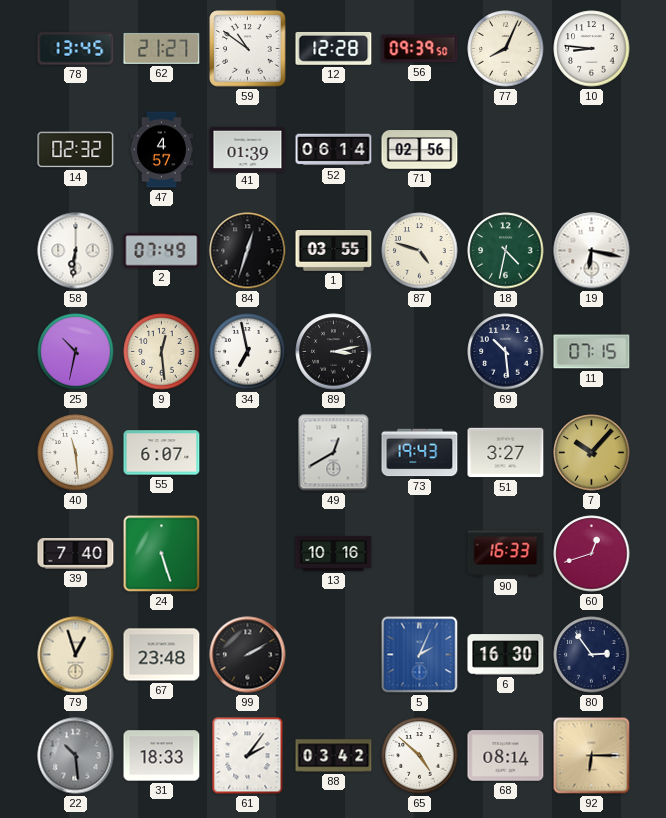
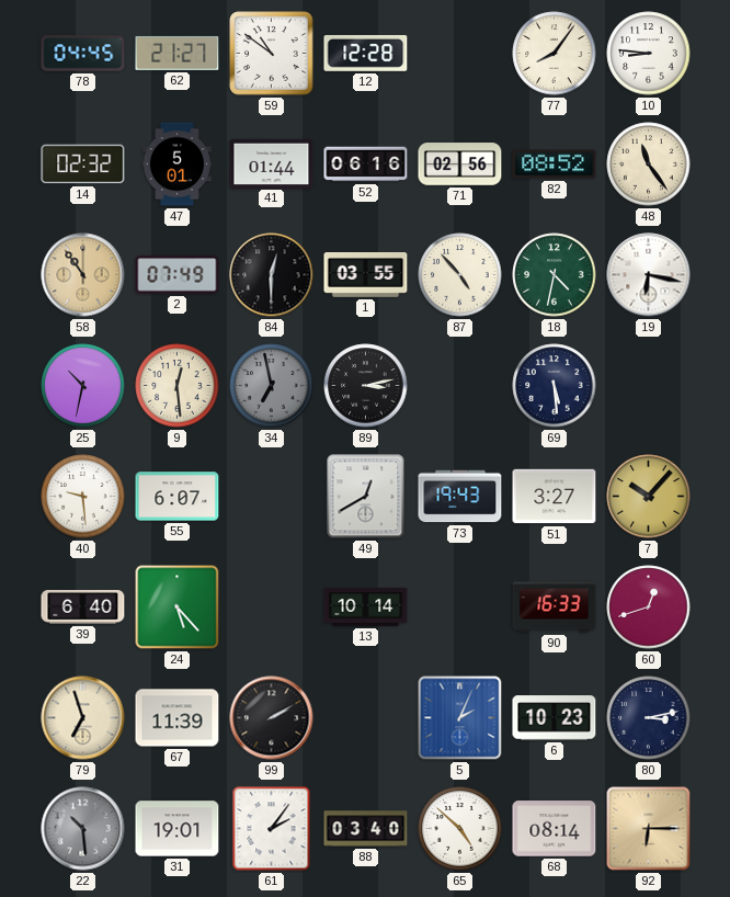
78: 13:45 -> 04:45 (83, 54)
56: 09:39 -> none (420, 49)
77: 8:04 -> 8:06 (555, 54)
47: 4:57 -> 5:01 (176, 164)
41: 01:39 -> 01:44 (272, 163)
52: 06:14 -> 06:16 (366, 164)
82: none -> 08:52 (555, 164)
48: none -> 11:24 (649, 164)
58: 6:31 -> 10:54 (83, 275)
58 dial: white -> champagne (83, 275)
84: 12:33 -> 12:30 (272, 275)
87: 4:48 -> 4:53 (460, 275)
34 dial: white -> grey (272, 386)
69: 10:29 -> 5:29 (555, 386)
11: 07:15 -> none (592, 352)
40: 11:29 -> 9:29 (83, 497)
39: 7:40 -> 6:40 (83, 608)
24: 5:27 -> 5:23 (178, 608)
13: 10:16 -> 10:14 (366, 606)
79: 12:57 -> 6:57 (83, 718)
67: 23:48 -> 11:39 (178, 718)
6: 16:30 -> 10:23 (555, 718)
80: 2:54 -> 3:13 (649, 718)
31: 18:33 -> 19:01 (178, 829)
88: 03:42 -> 03:40 (366, 829)
